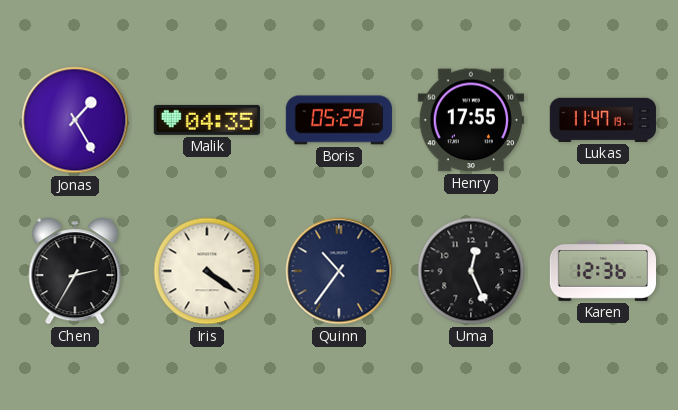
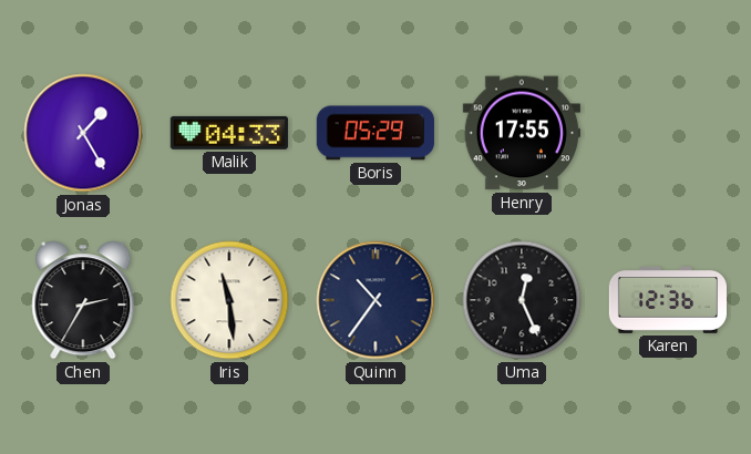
Malik: 04:35 -> 04:33 (229, 133)
Lukas: 11:47 -> none (602, 120)
Iris: 4:21 -> 11:29 (229, 300)
